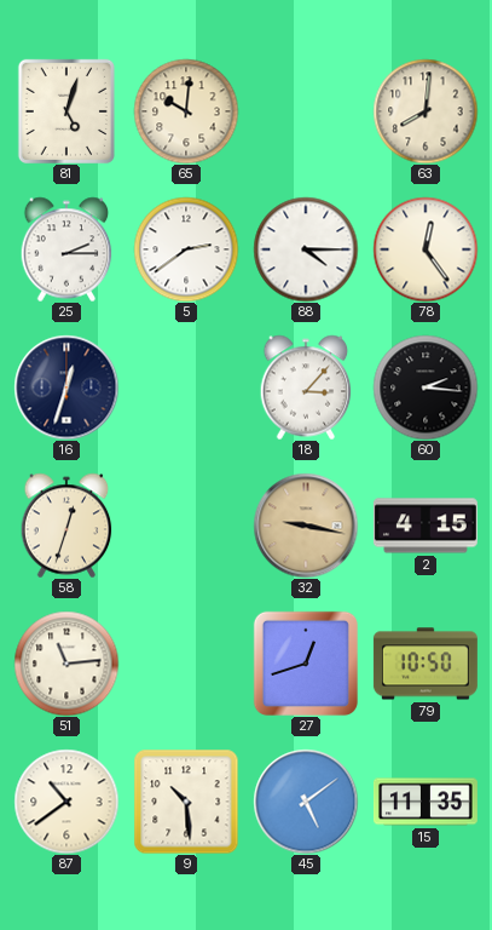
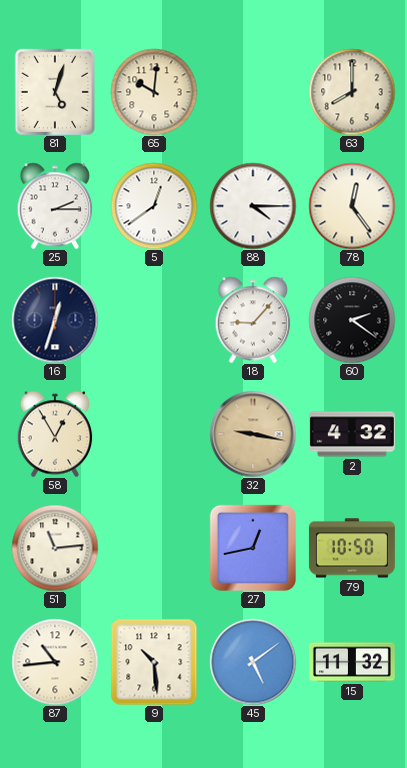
63: 8:01 -> 8:00 (352, 92)
5: 2:39 -> 12:39 (154, 206)
18: 3:07 -> 9:07 (253, 320)
60: 2:16 -> 2:21 (352, 320)
58: 12:33 -> 12:55 (55, 434)
2: 4:15 -> 4:32 (352, 434)
27: 12:42 -> 12:43 (253, 548)
87: 10:39 -> 10:44 (55, 662)
15: 11:35 -> 11:32 (352, 662)
